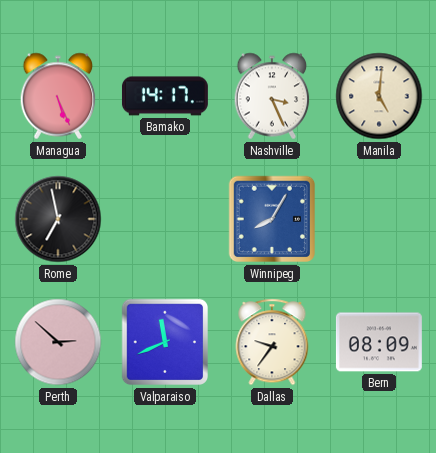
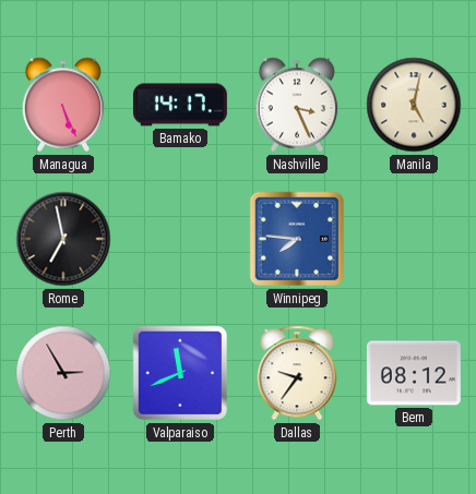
Manila: 5:01 -> 5:02 (414, 105)
Winnipeg: 8:05 -> 7:46 (297, 239)
Perth: 2:52 -> 2:55 (63, 373)
Bern: 08:09 -> 08:12 (414, 373)
